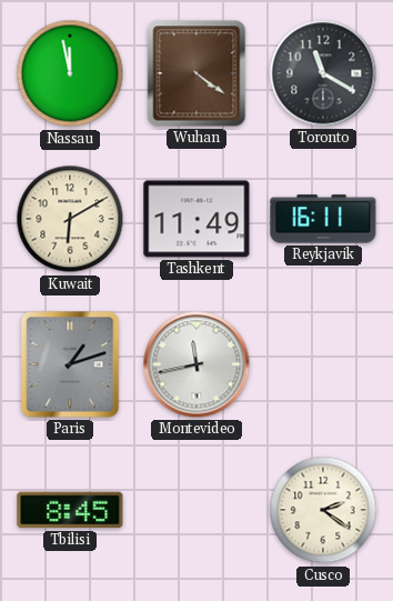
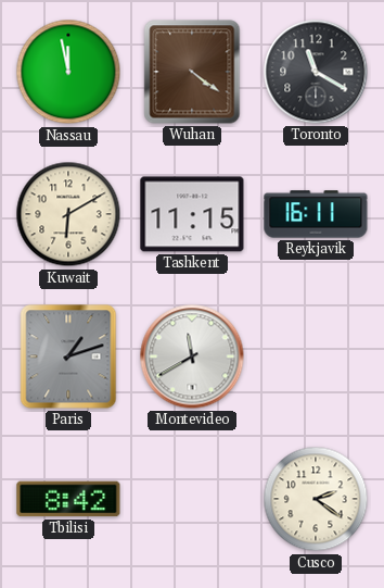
Tashkent: 11:49 -> 11:15 (192, 214)
Montevideo: 11:43 -> 11:40 (192, 356)
Tbilisi: 8:45 -> 8:42 (68, 499)
